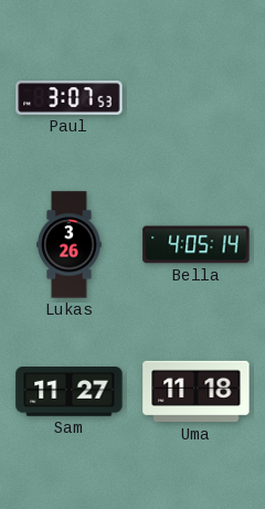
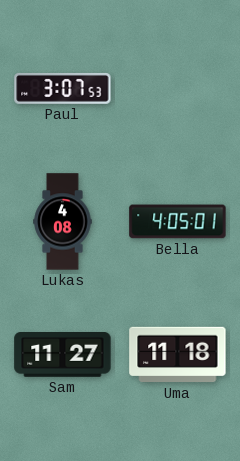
Lukas: 3:26 -> 4:08 (63, 222)
Bella: 4:05:14 -> 4:05:01 (178, 222)
